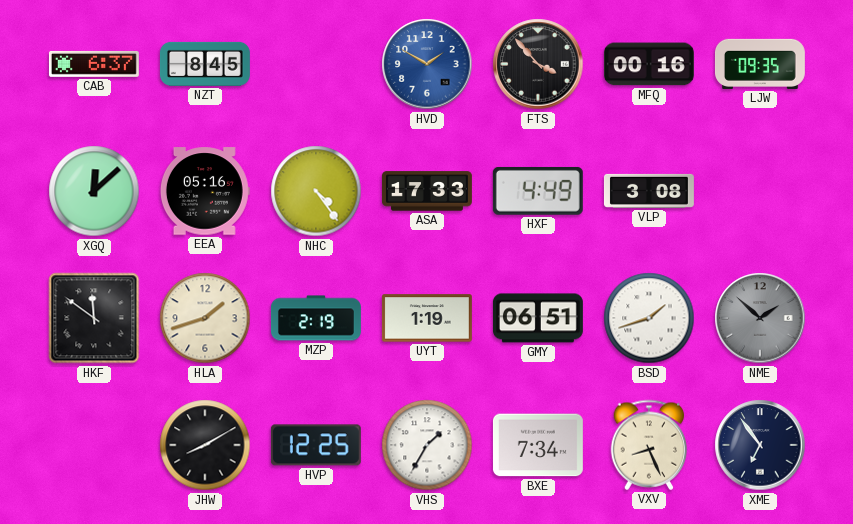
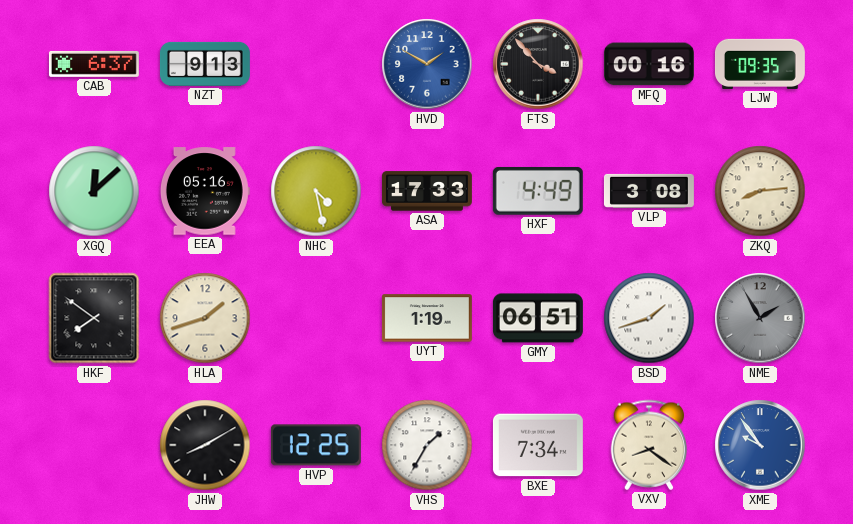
NZT: 8:45 -> 9:13 (205, 64)
NHC: 4:24 -> 4:28 (316, 191)
ZKQ: none -> 8:14 (760, 191)
HKF: 11:51 -> 7:51 (94, 318)
MZP: 2:19 -> none (316, 318)
NME: 1:52 -> 1:55 (760, 318)
VXV: 8:26 -> 8:21 (649, 445)
XME: 6:54 -> 9:54 (760, 445)
XME dial: navy -> blue (760, 445)
